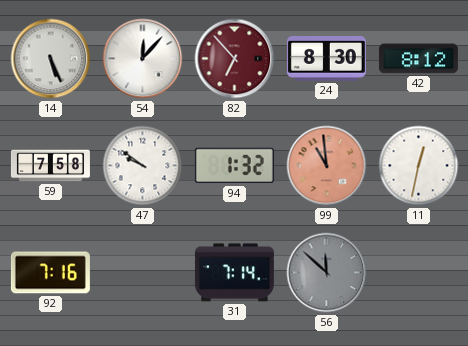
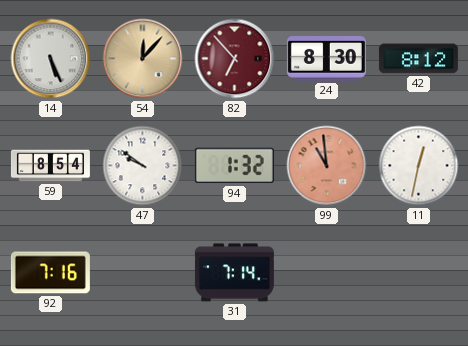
54 dial: white -> champagne (143, 59)
59: 7:58 -> 8:54 (50, 166)
56: 11:52 -> none (327, 273)
